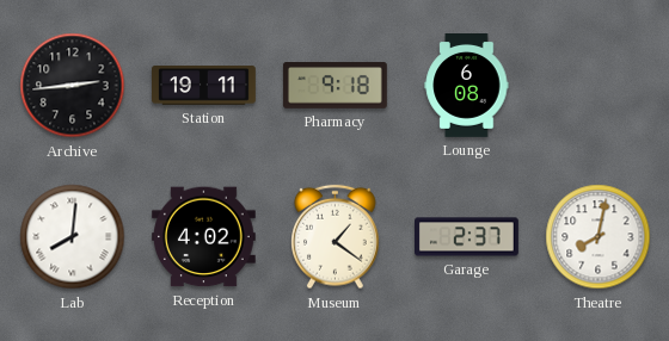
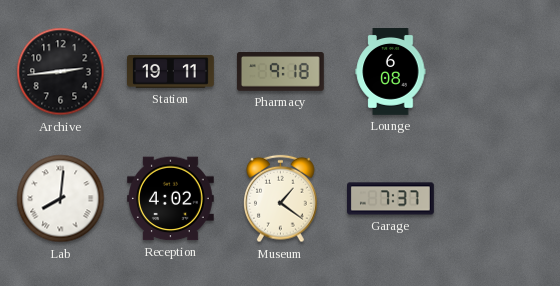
Garage: 2:37 -> 7:37 (391, 199)
Theatre: 8:02 -> none (599, 237)
